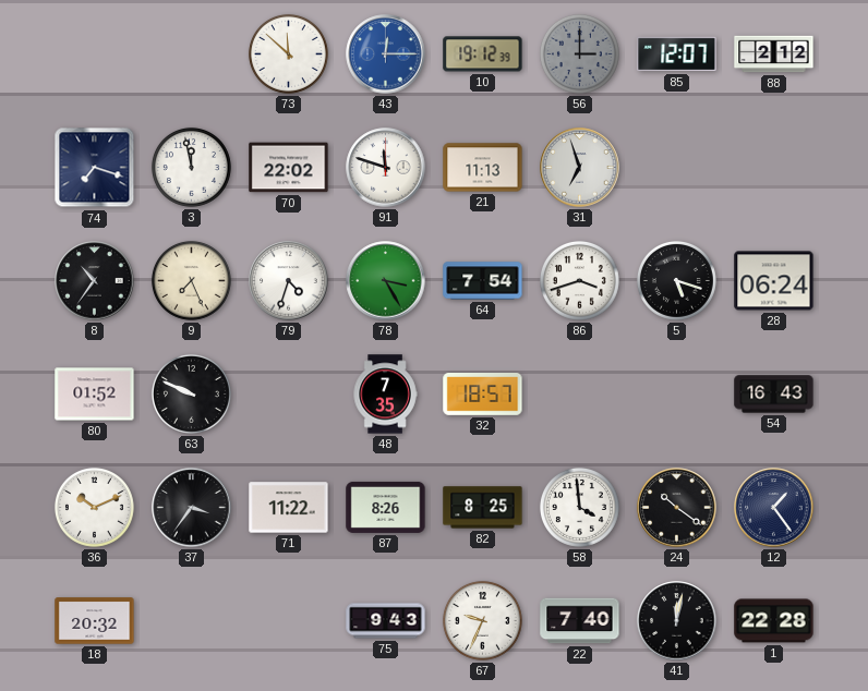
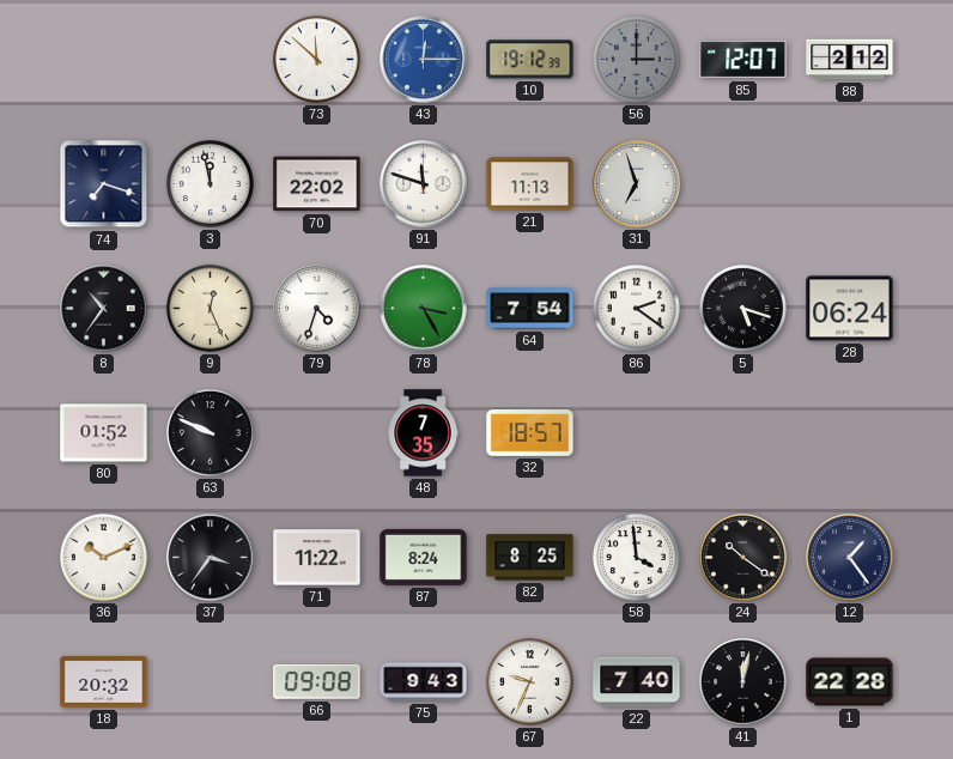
9: 7:26 -> 12:26 (210, 308)
86: 3:42 -> 2:21 (636, 308)
54: 16:43 -> none (774, 395)
87: 8:26 -> 8:24 (424, 557)
66: none -> 09:08 (317, 682)
